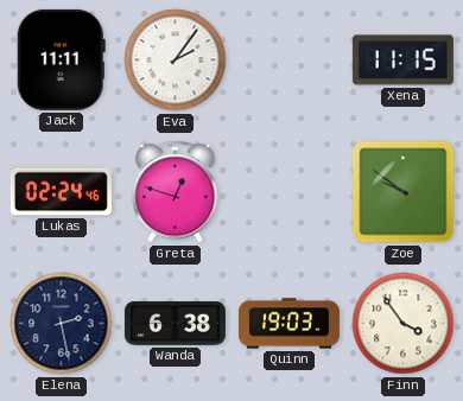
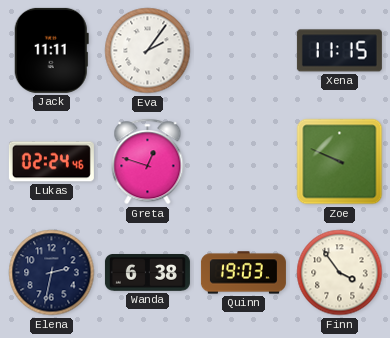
Zoe: 9:51 -> 9:49 (340, 162)
Elena: 2:28 -> 2:32 (52, 273)
